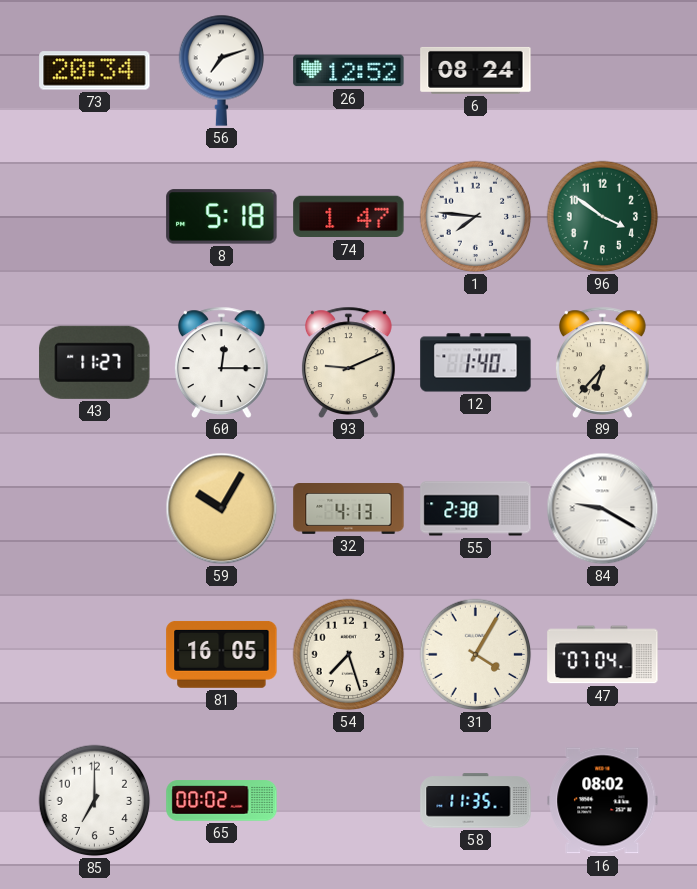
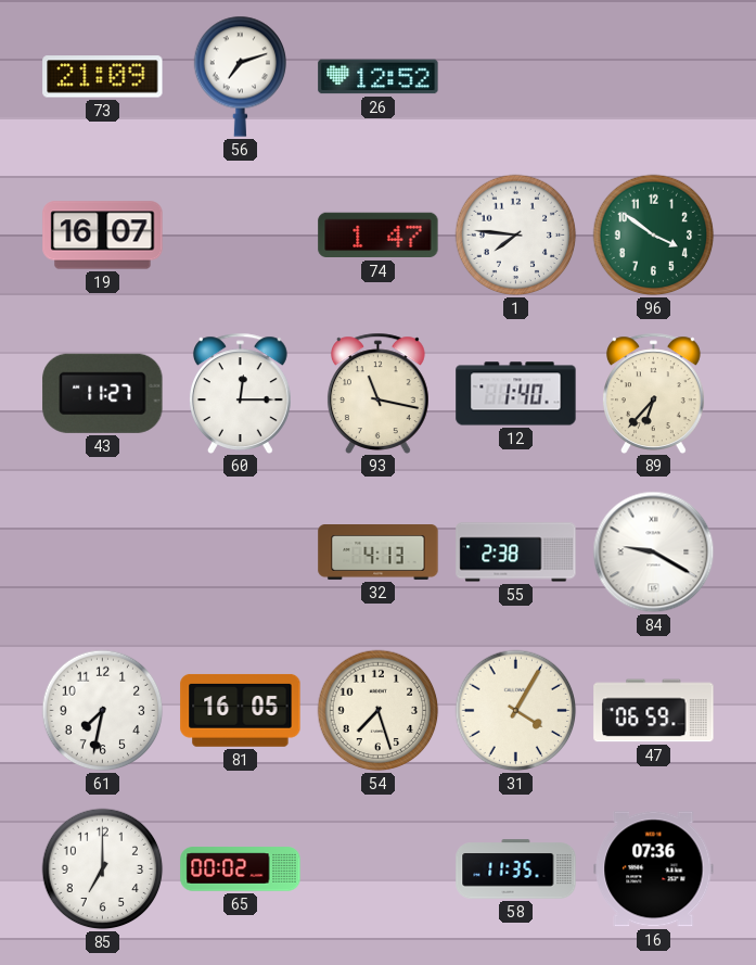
73: 20:34 -> 21:09 (103, 77)
6: 08:24 -> none (476, 70)
19: none -> 16:07 (103, 236)
8: 5:18 -> none (222, 217)
93: 9:11 -> 11:17 (377, 393)
59: 10:05 -> none (222, 509)
61: none -> 7:32 (103, 711)
47: 07:04 -> 06:59 (654, 711)
16: 08:02 -> 07:36 (654, 869)
